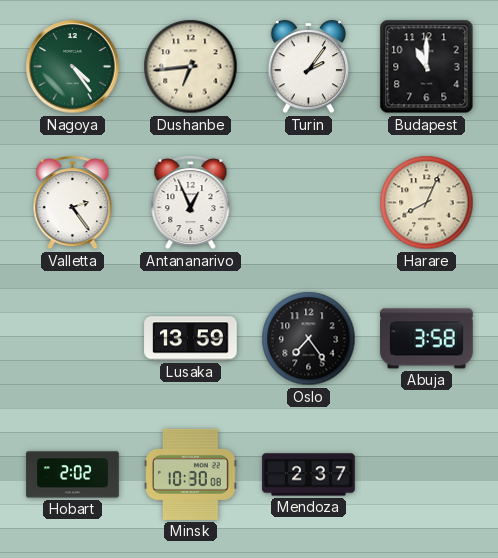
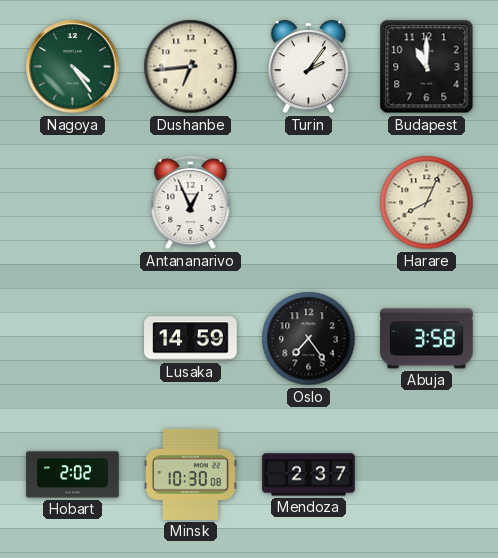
Valletta: 2:24 -> none (73, 203)
Lusaka: 13:59 -> 14:59 (191, 339)
